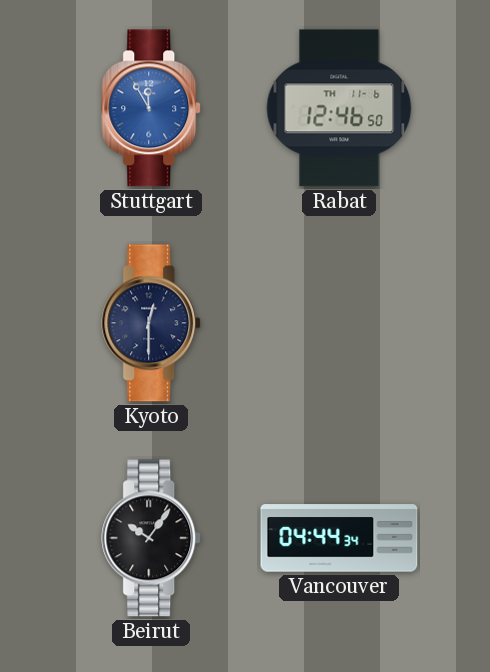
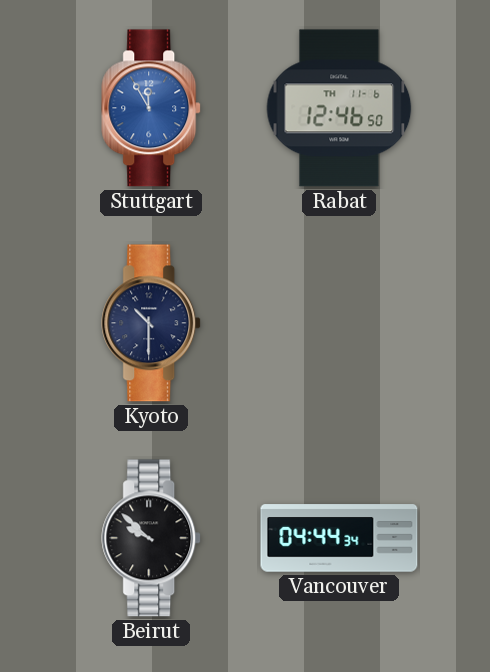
Kyoto: 12:30 -> 10:30 (152, 323)
Beirut: 10:06 -> 9:52 (152, 538)
